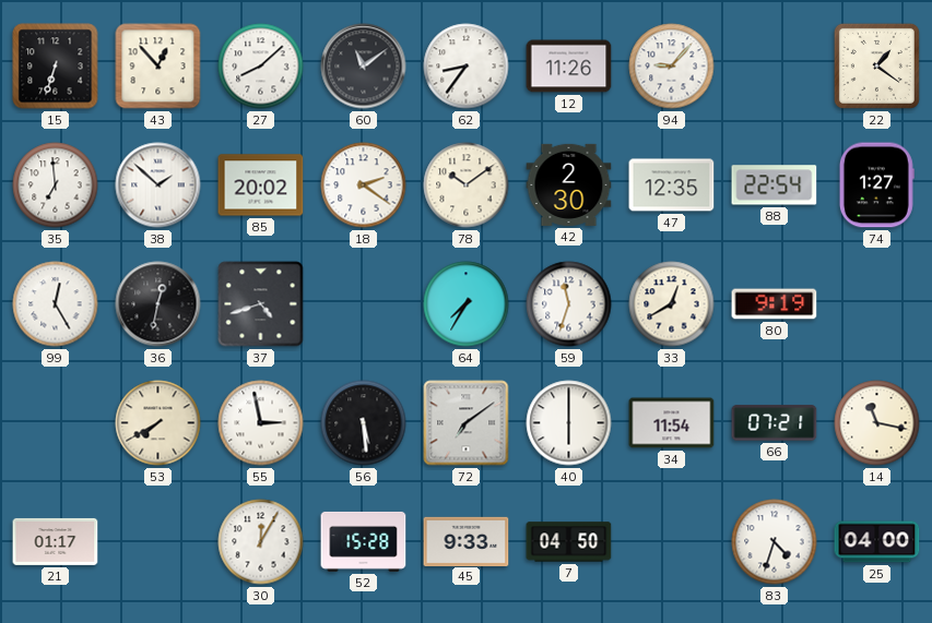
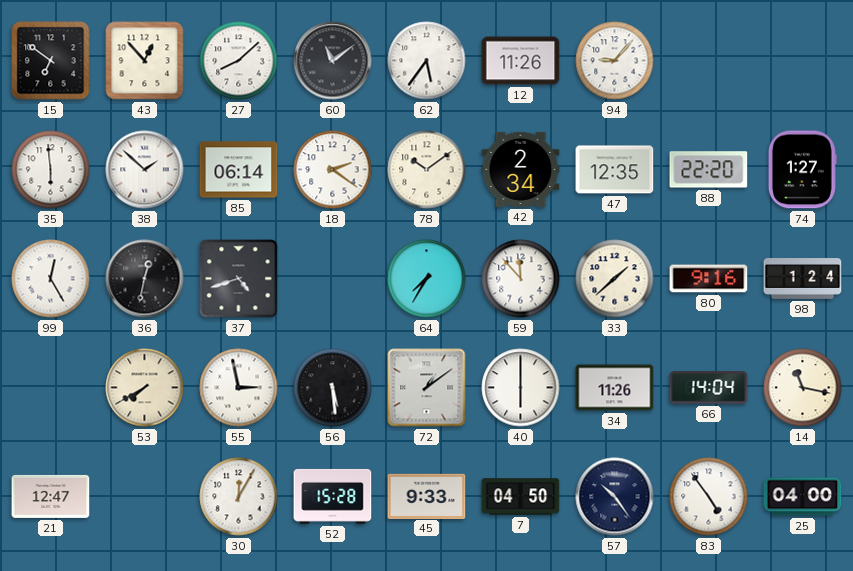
15: 6:33 -> 6:51 (51, 61)
62: 8:36 -> 5:36 (427, 61)
22: 1:21 -> none (876, 65)
35: 6:59 -> 5:59 (51, 170)
85: 20:02 -> 06:14 (239, 170)
42: 2:30 -> 2:34 (521, 169)
88: 22:54 -> 22:20 (709, 170)
59: 11:33 -> 11:53 (521, 279)
33: 12:40 -> 1:38 (615, 279)
80: 9:19 -> 9:16 (709, 279)
98: none -> 1:24 (803, 279)
72: 7:09 -> 1:09 (427, 388)
34: 11:54 -> 11:26 (615, 388)
66: 07:21 -> 14:04 (709, 388)
21: 01:17 -> 12:47 (51, 496)
57: none -> 10:24 (615, 497)
83: 4:33 -> 4:54 (709, 497)
